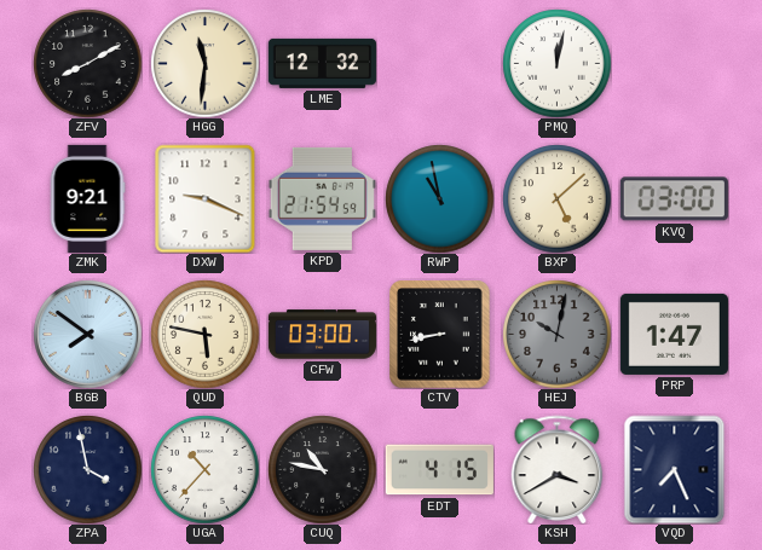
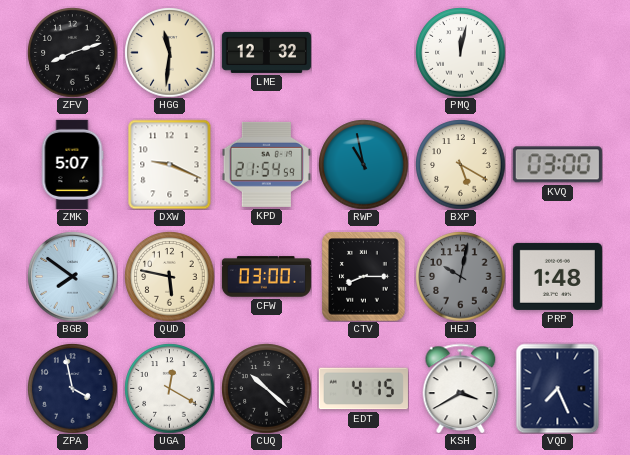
ZFV: 8:10 -> 8:12 (72, 52)
ZMK: 9:21 -> 5:07 (72, 164)
BXP: 5:08 -> 5:20 (460, 164)
CTV: 8:43 -> 8:15 (364, 276)
PRP: 1:47 -> 1:48 (557, 276)
UGA: 10:37 -> 12:20 (169, 388)
CUQ: 10:47 -> 10:22 (266, 388)
